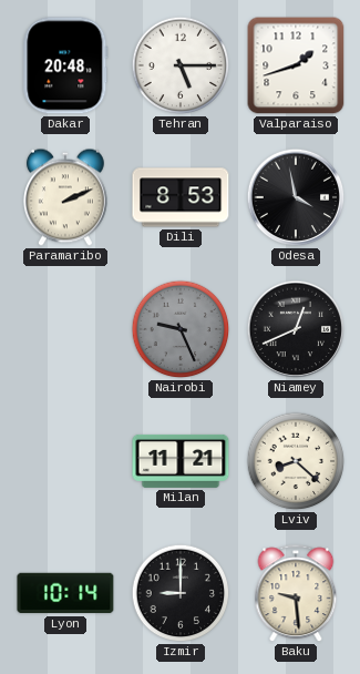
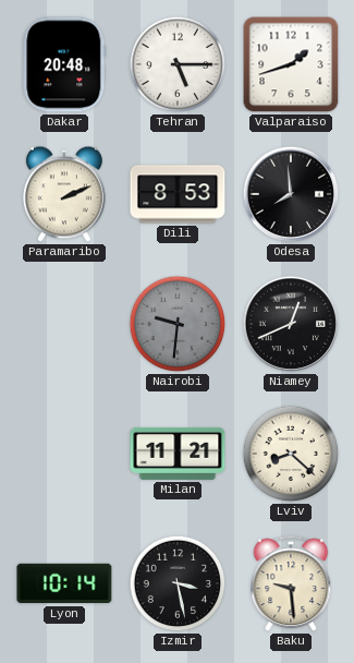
Odesa: 3:58 -> 7:59 (291, 194)
Nairobi: 9:26 -> 9:31 (178, 324)
Izmir: 9:00 -> 3:28 (178, 583)
